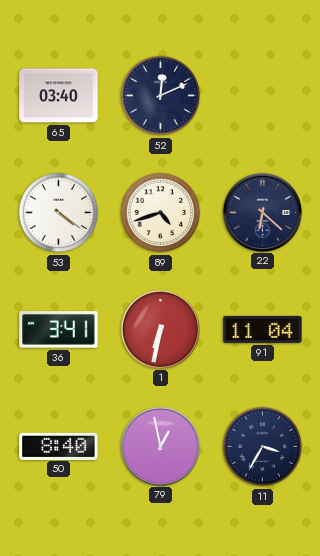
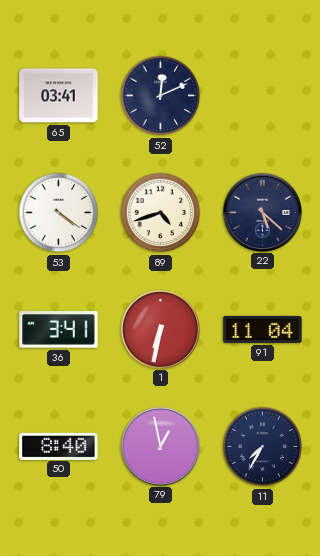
65: 03:40 -> 03:41 (59, 96)
22: 6:22 -> 5:22 (262, 212)
11: 3:35 -> 7:35 (263, 447)
